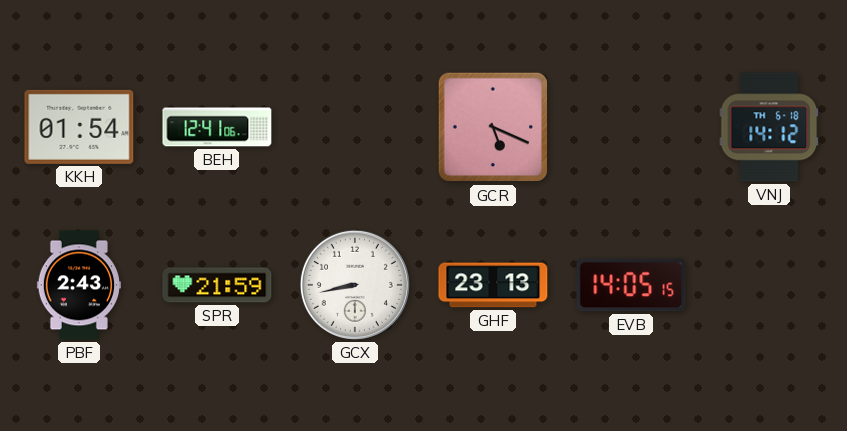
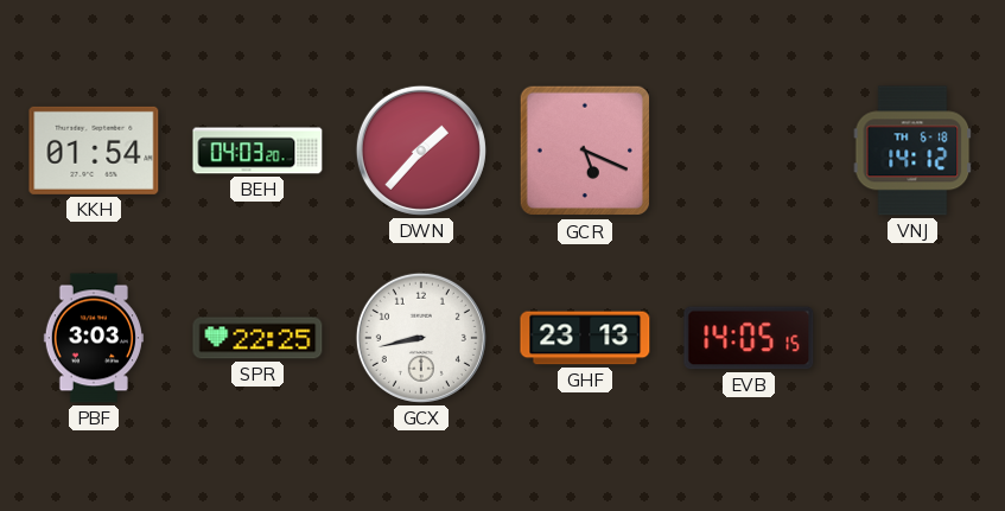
BEH: 12:41 -> 04:03 (257, 151)
DWN: none -> 1:37 (421, 151)
PBF: 2:43 -> 3:03 (93, 338)
SPR: 21:59 -> 22:25 (257, 338)
